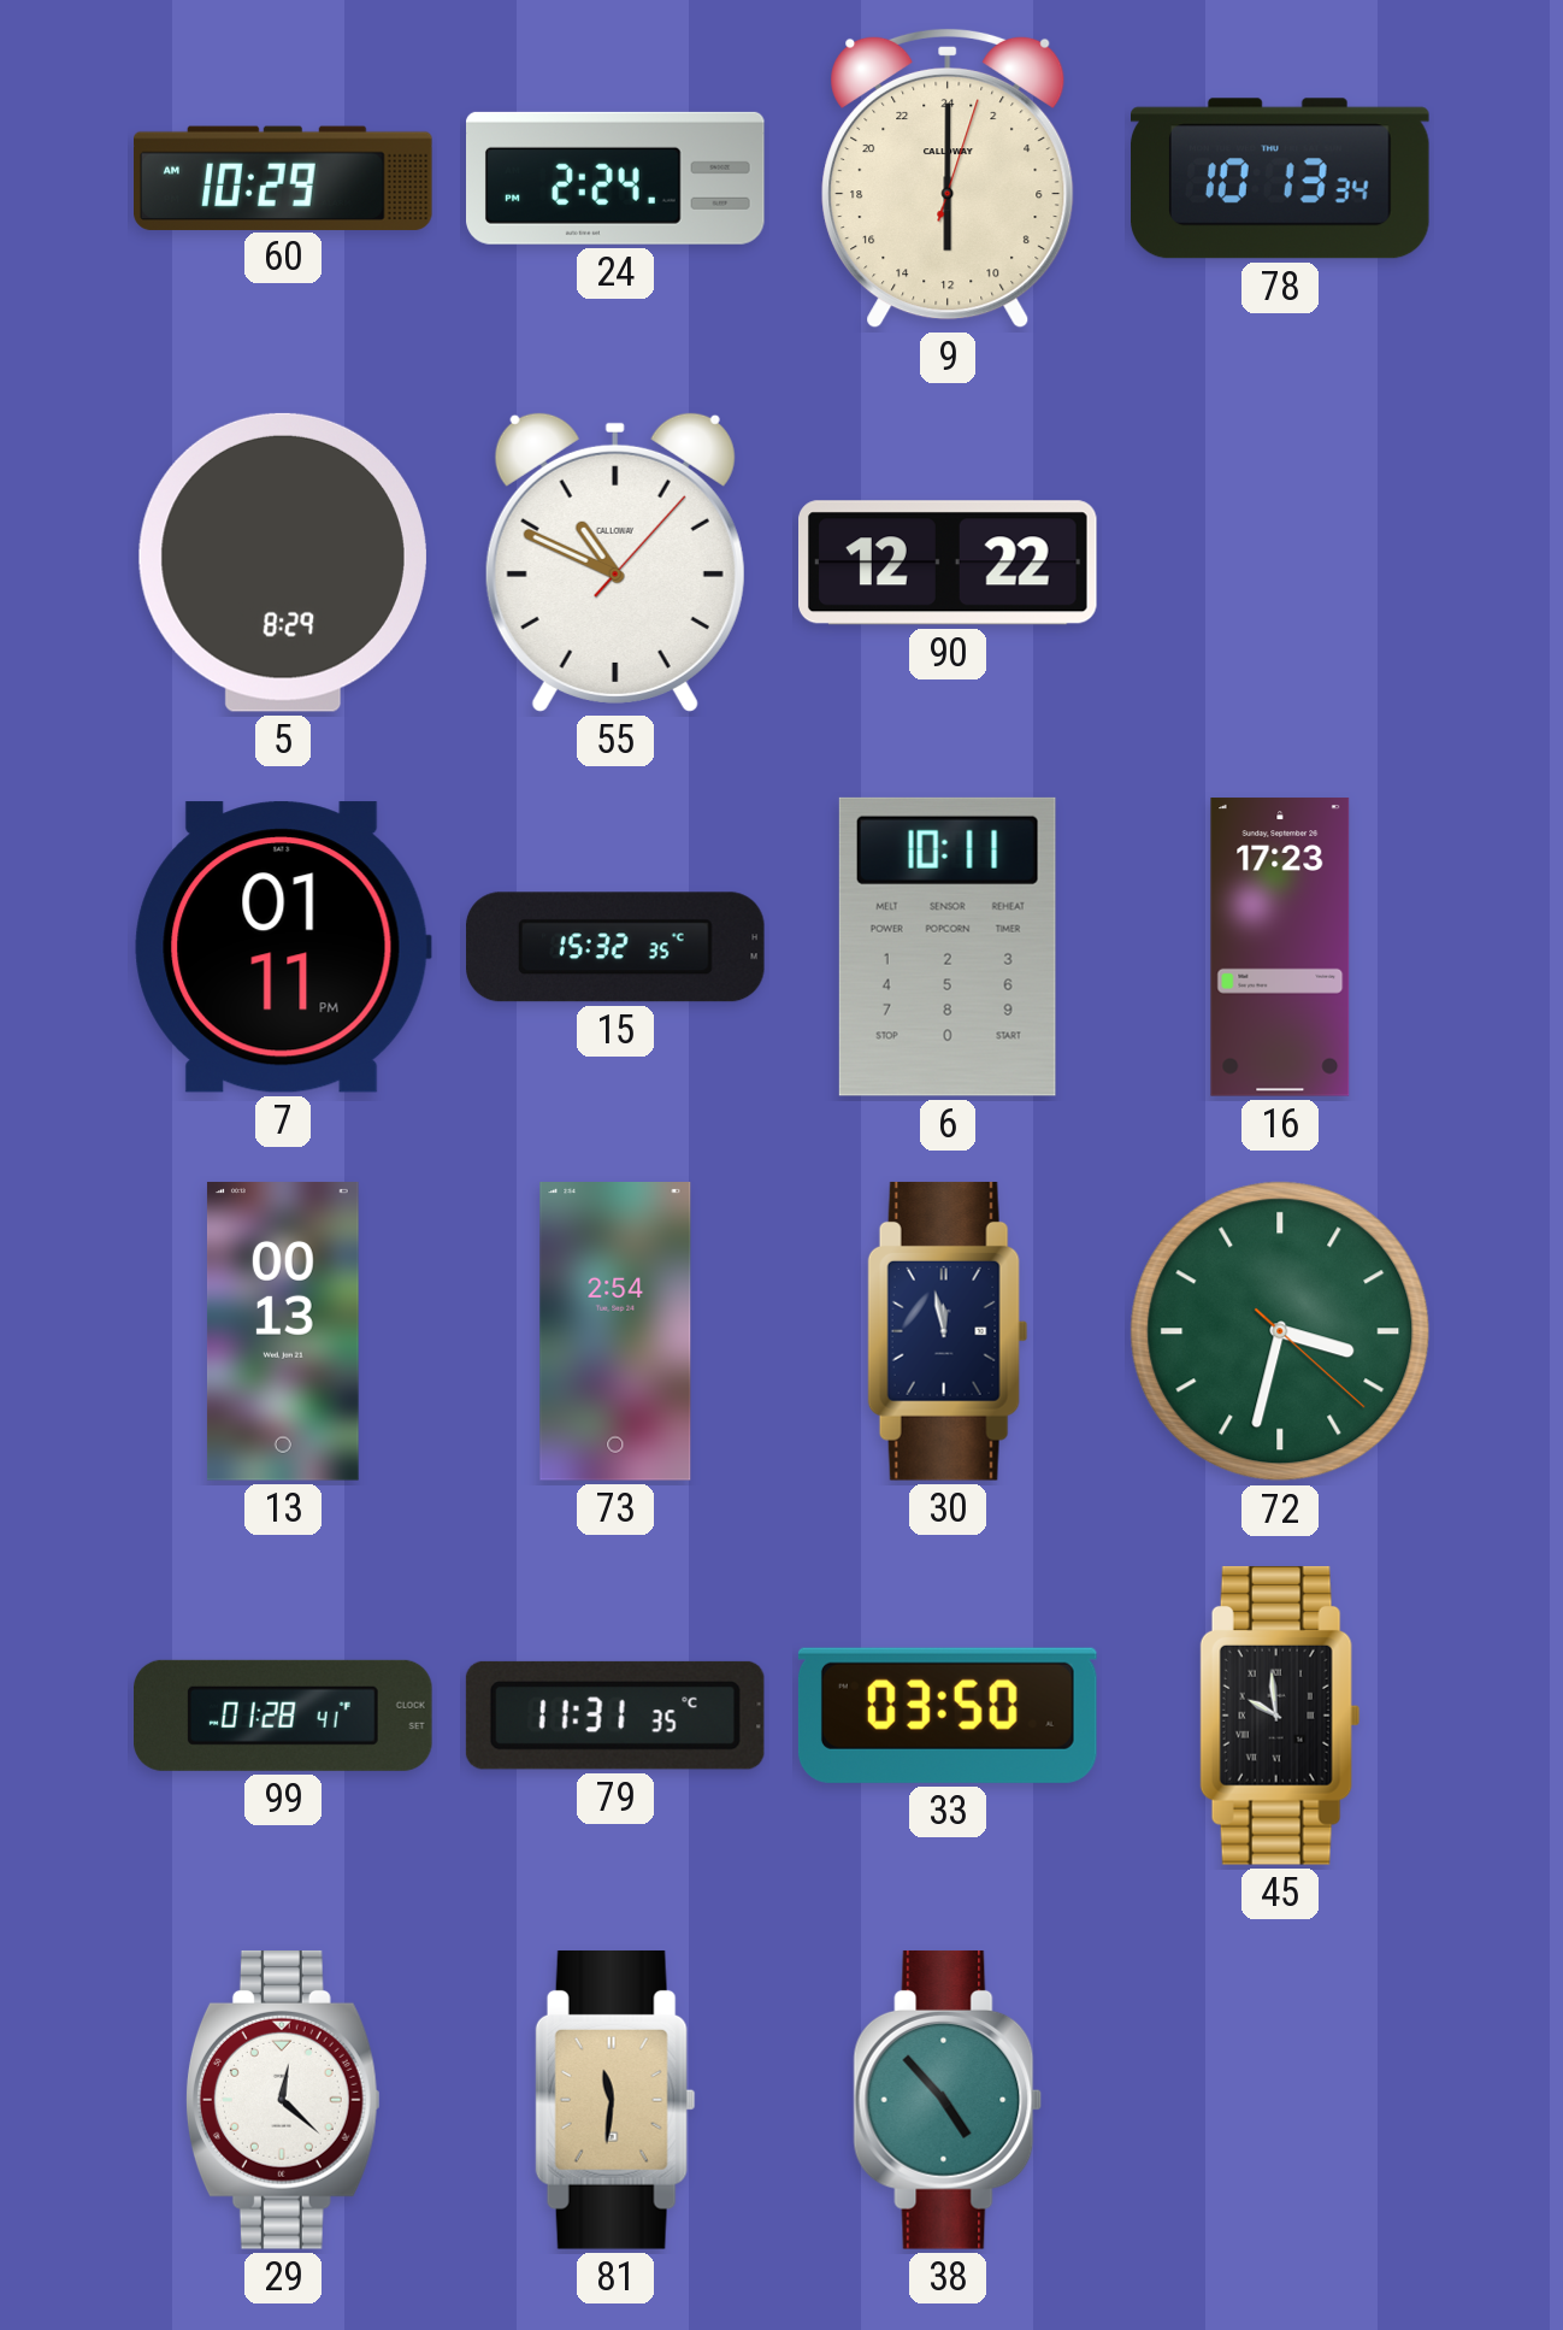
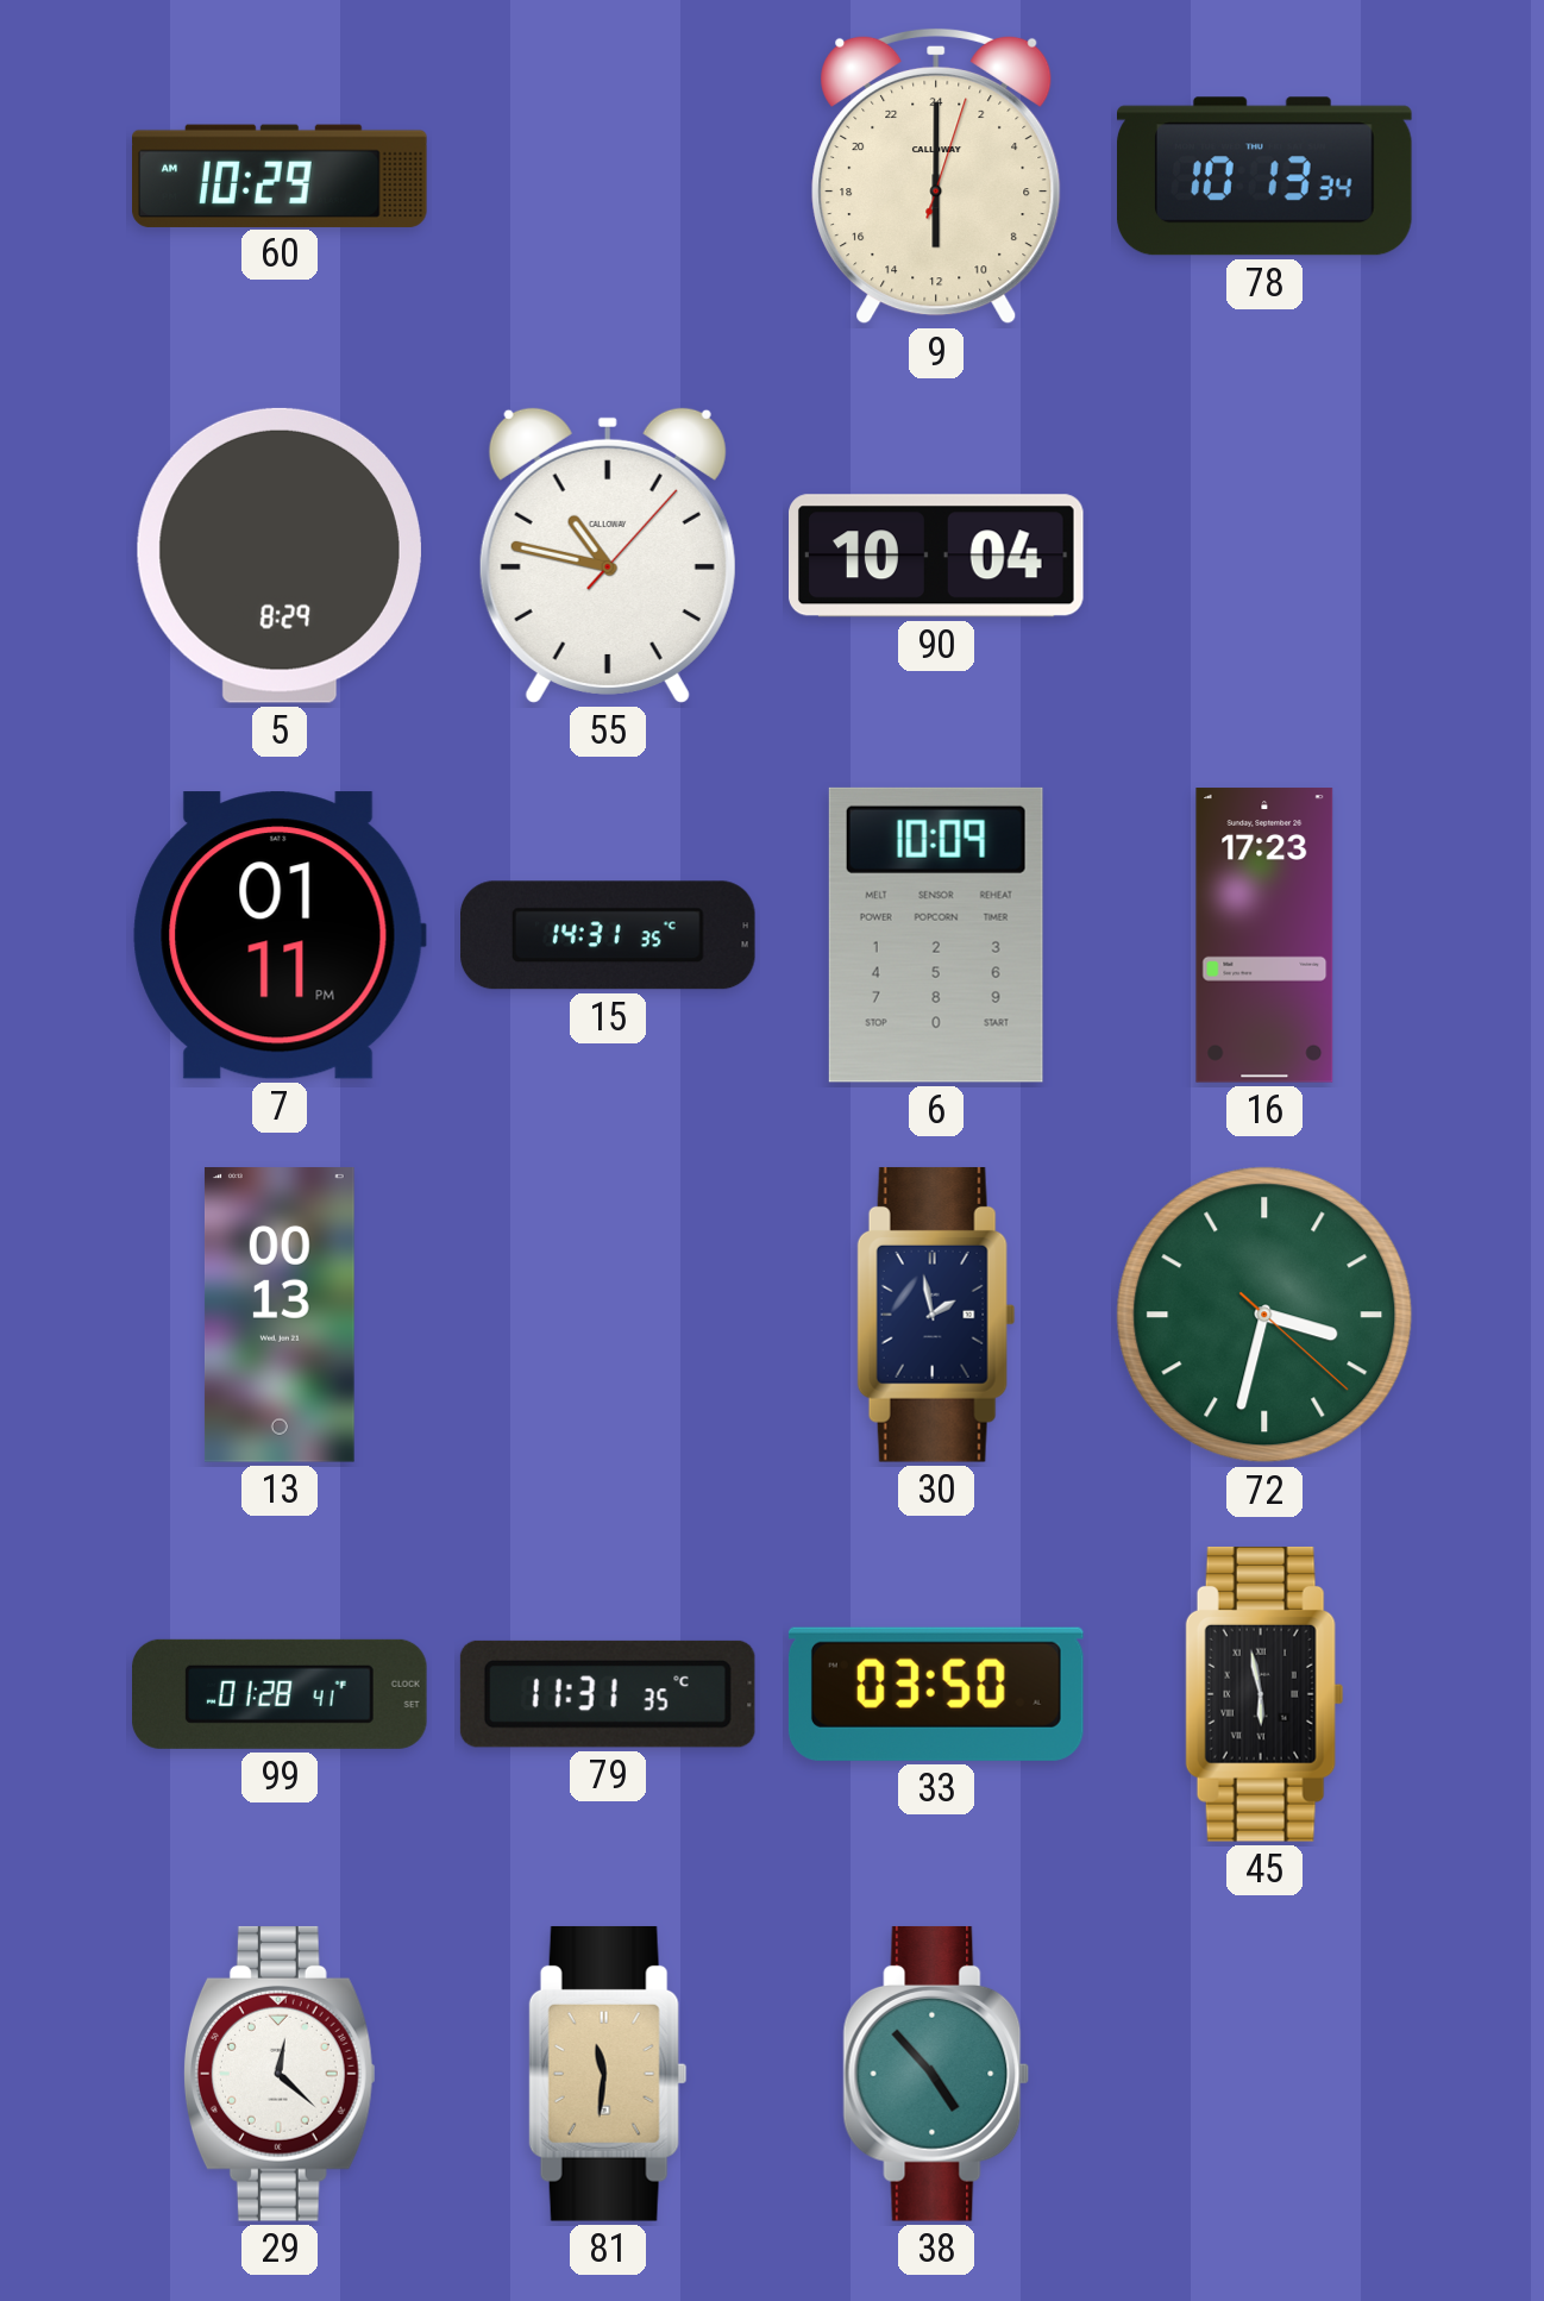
24: 2:24 -> none (617, 178)
55: 10:49 -> 10:47 (608, 556)
90: 12:22 -> 10:04 (937, 556)
15: 15:32 -> 14:31 (609, 935)
6: 10:11 -> 10:09 (936, 935)
73: 2:54 -> none (615, 1331)
30: 11:58 -> 1:58 (936, 1315)
45: 9:59 -> 5:58 (1264, 1694)
